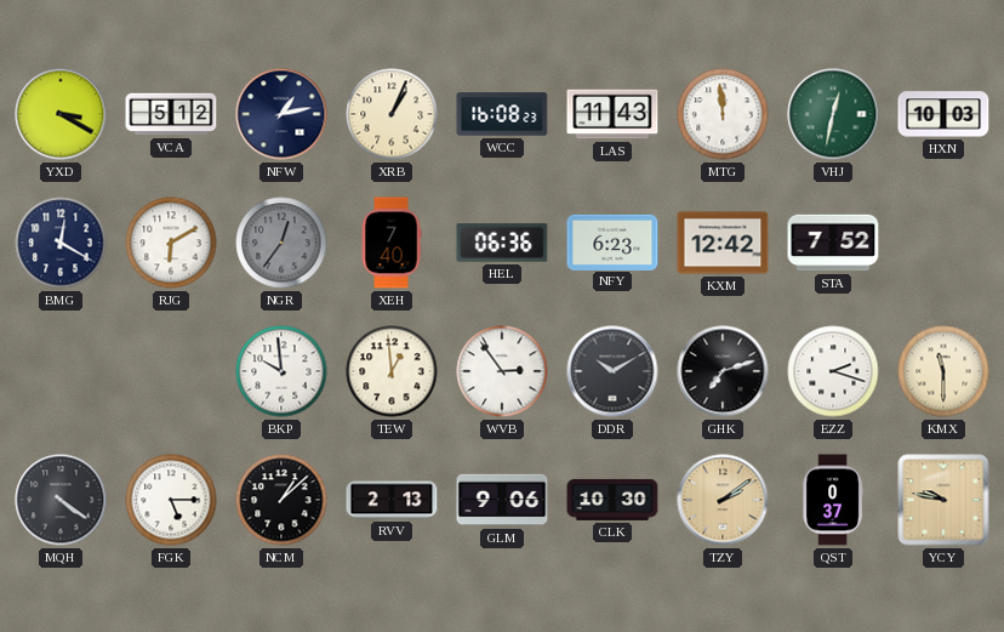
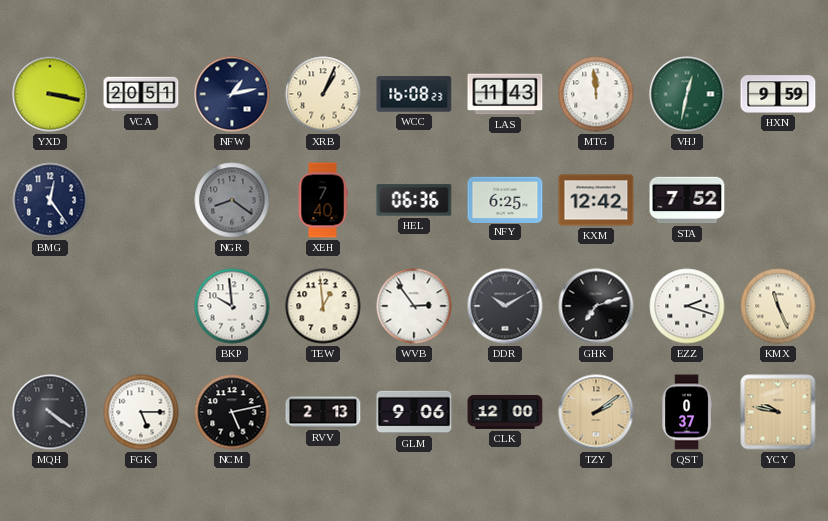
YXD: 3:20 -> 3:17 (50, 94)
VCA: 5:12 -> 20:51 (141, 94)
HXN: 10:03 -> 9:59 (778, 94)
BMG: 12:20 -> 12:24 (50, 200)
RJG: 6:10 -> none (171, 243)
NGR: 12:36 -> 8:21 (232, 200)
NFY: 6:23 -> 6:25 (505, 199)
KMX: 11:30 -> 11:26 (778, 306)
NCM: 1:08 -> 5:13 (232, 412)
CLK: 10:30 -> 12:00 (505, 412)
